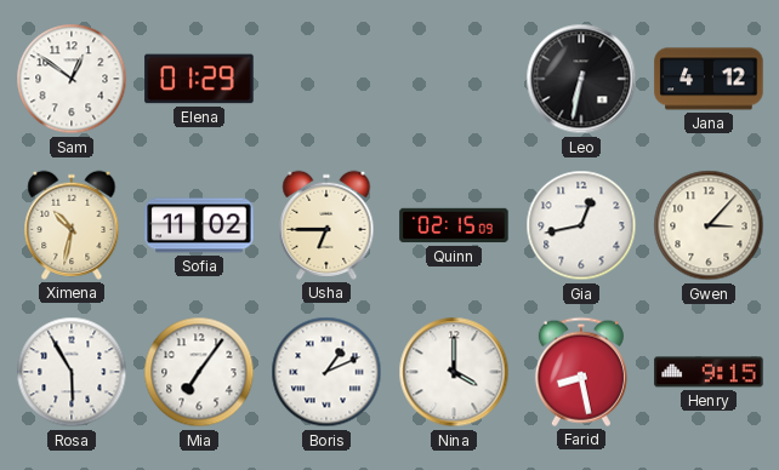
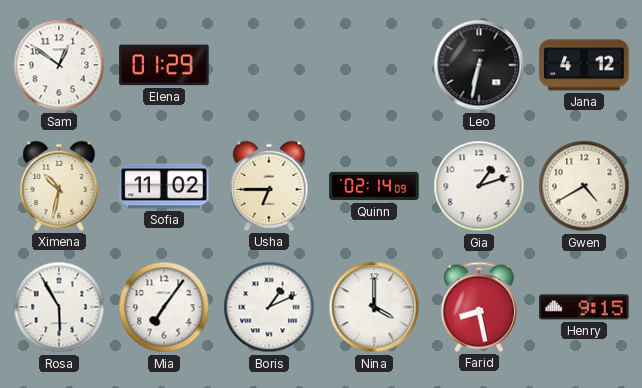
Quinn: 02:15 -> 02:14 (374, 186)
Gia: 12:43 -> 1:12 (479, 186)
Gwen: 3:07 -> 4:40 (584, 186)
